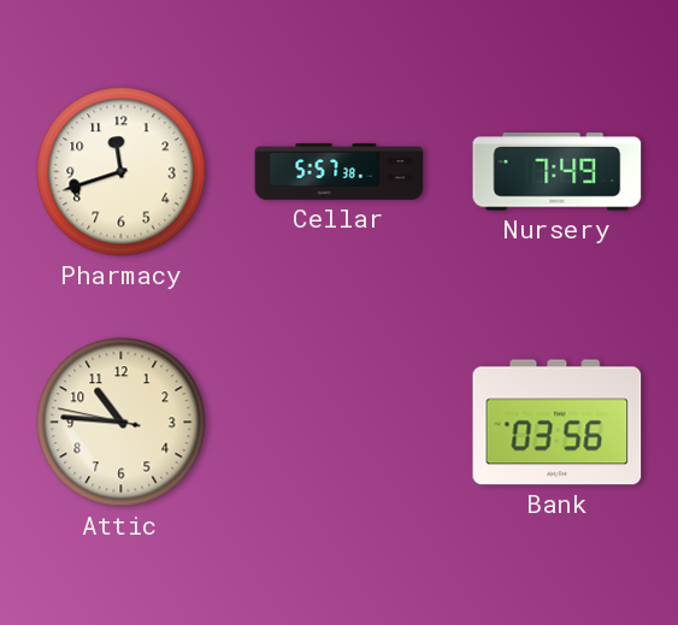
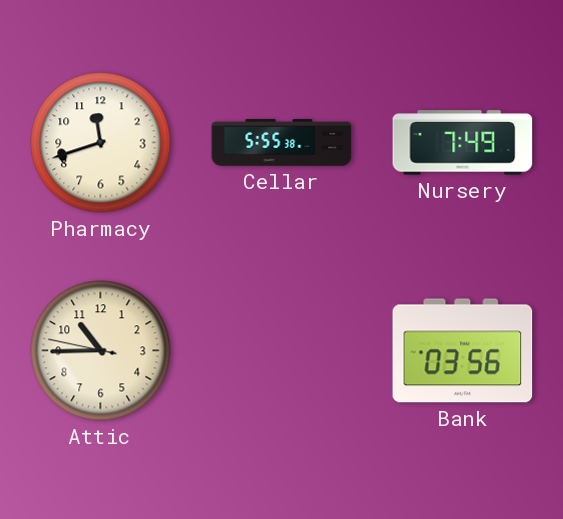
Cellar: 5:57 -> 5:55 (282, 143)
Attic: 10:45 -> 10:44 (101, 351)
